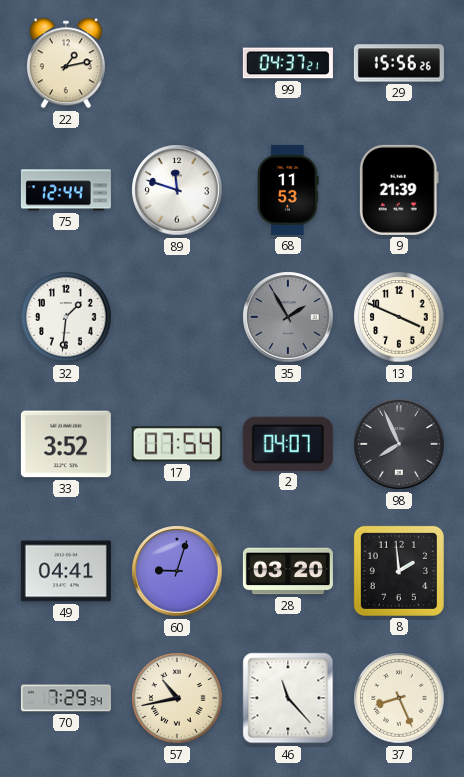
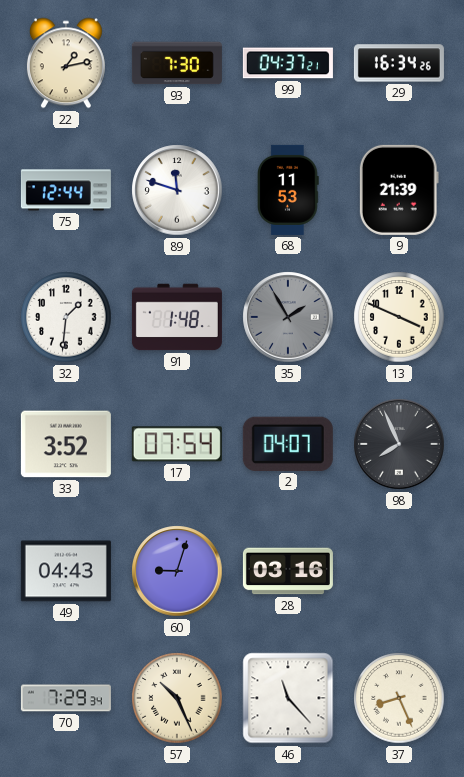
93: none -> 7:30 (177, 63)
29: 15:56 -> 16:34 (399, 63)
91: none -> 1:48 (177, 317)
49: 04:41 -> 04:43 (66, 571)
28: 03:20 -> 03:16 (288, 571)
8: 1:59 -> none (399, 571)
57: 10:43 -> 10:26 (177, 698)
